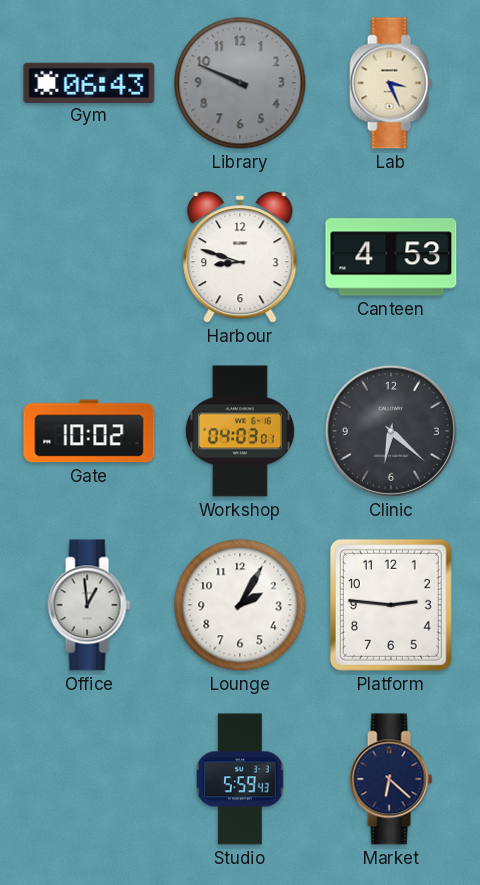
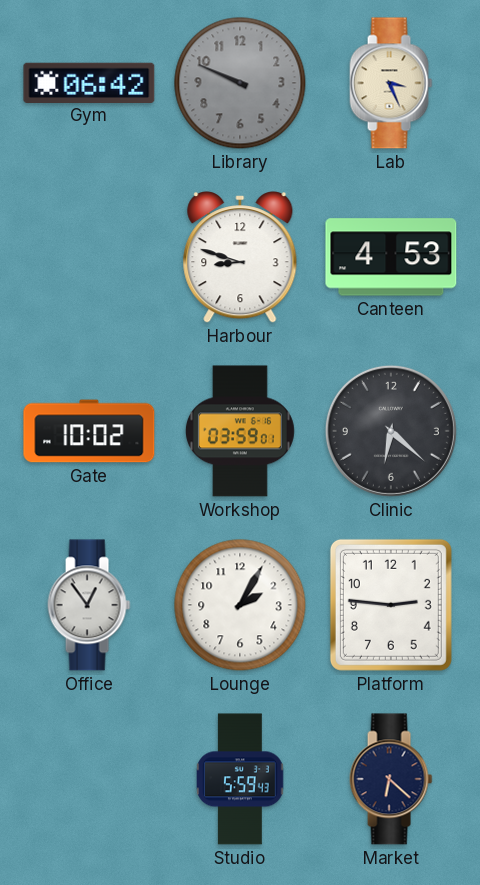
Gym: 06:43 -> 06:42 (89, 82)
Workshop: 04:03 -> 03:59 (240, 431)
Office: 12:59 -> 12:54 (89, 605)
